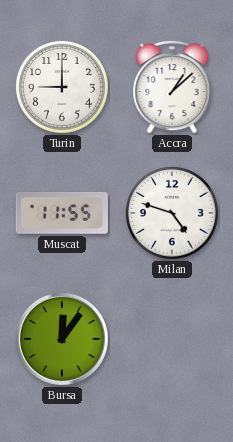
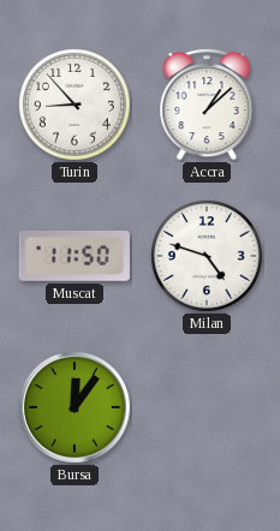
Turin: 9:00 -> 8:53 (75, 105)
Muscat: 11:55 -> 11:50 (75, 257)
